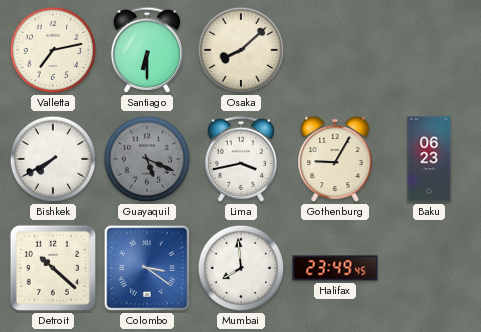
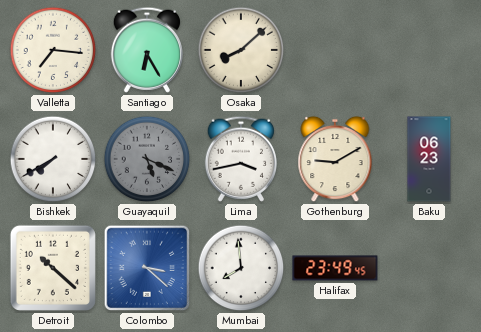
Valletta: 7:13 -> 7:16 (53, 50)
Santiago: 6:30 -> 6:25 (147, 50)
Gothenburg: 9:05 -> 9:10 (335, 159)
Colombo: 3:21 -> 3:22 (147, 268)
